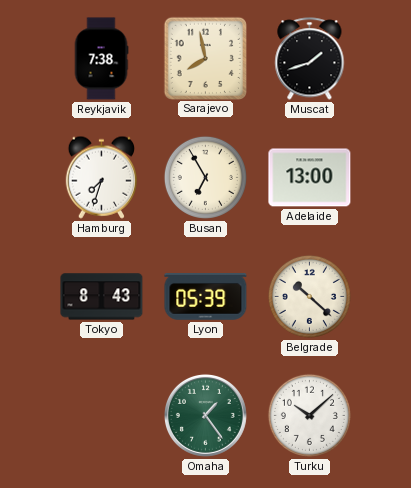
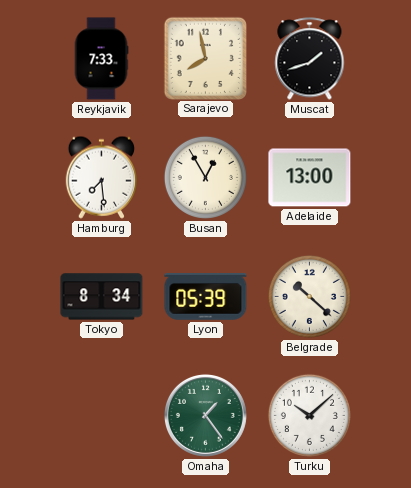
Reykjavik: 7:38 -> 7:33 (101, 59)
Hamburg: 7:33 -> 7:29 (101, 177)
Busan: 6:55 -> 12:55 (205, 177)
Tokyo: 8:43 -> 8:34 (102, 297)
